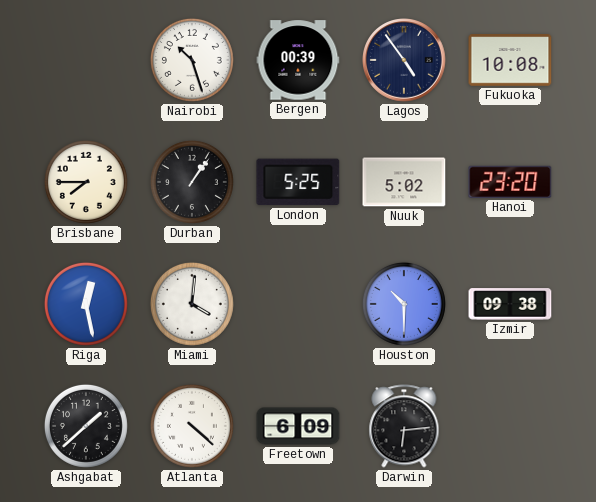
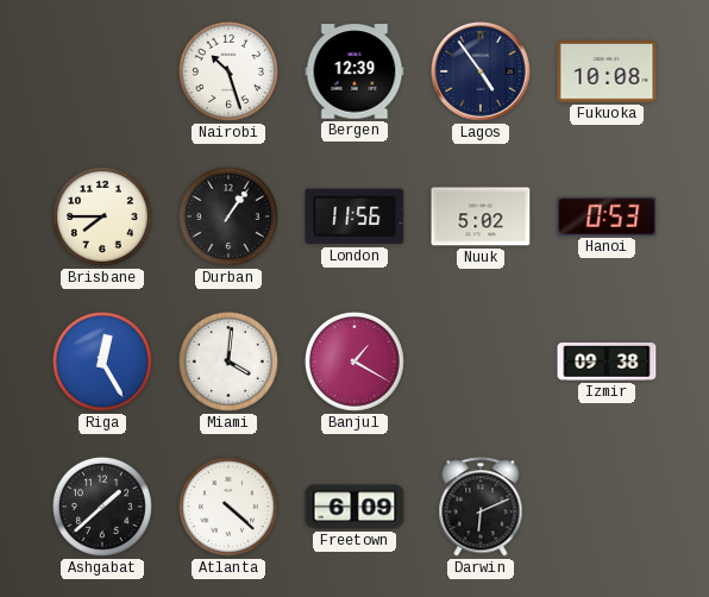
Bergen: 00:39 -> 12:39 (354, 71)
London: 5:25 -> 11:56 (354, 216)
Hanoi: 23:20 -> 0:53 (607, 216)
Riga: 12:28 -> 12:25 (102, 362)
Banjul: none -> 1:20 (354, 362)
Houston: 10:30 -> none (404, 304)
Darwin: 6:14 -> 6:11 (481, 507)
